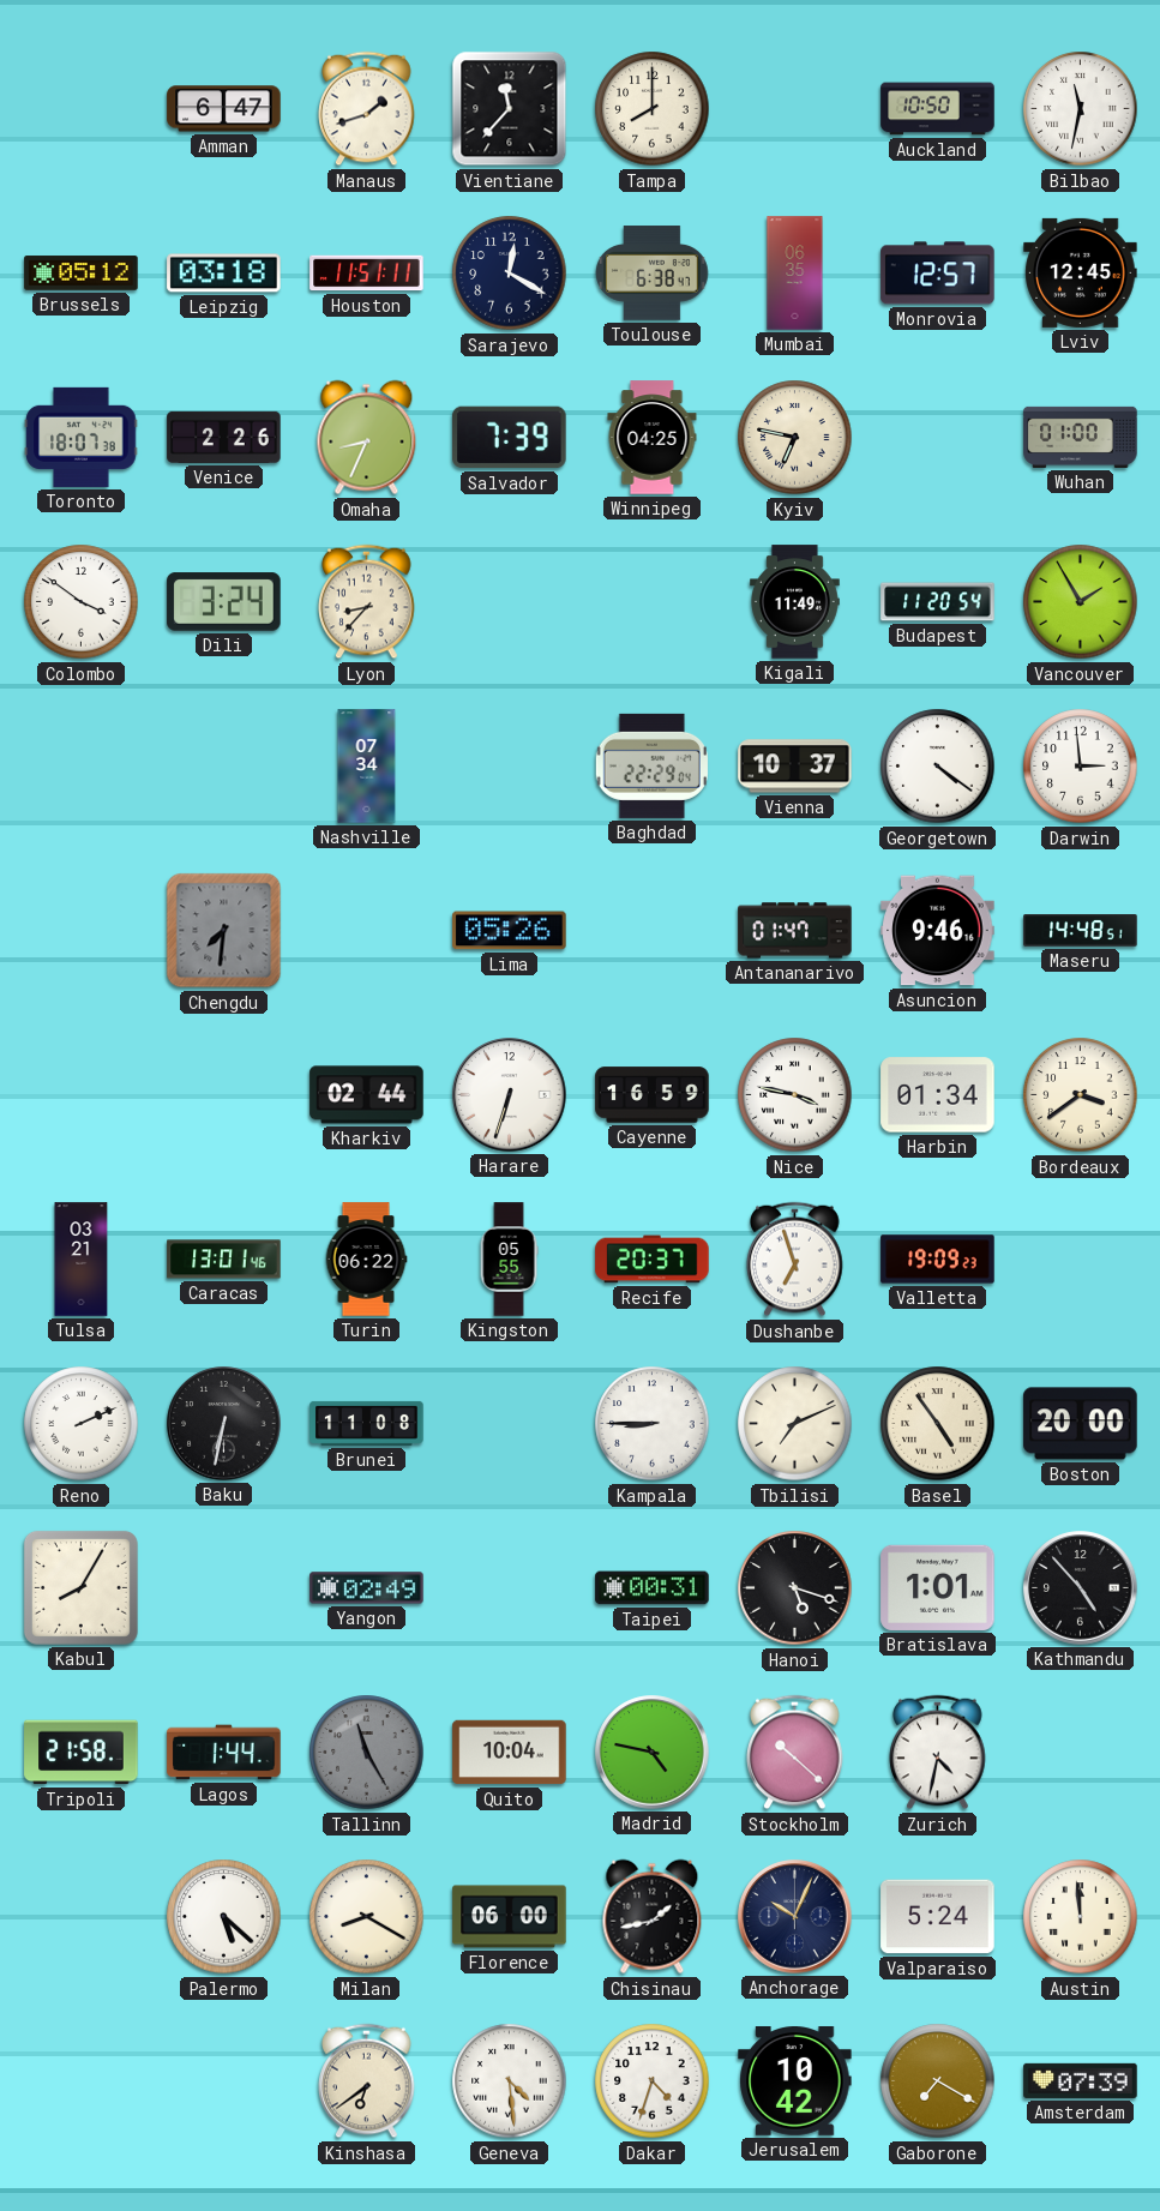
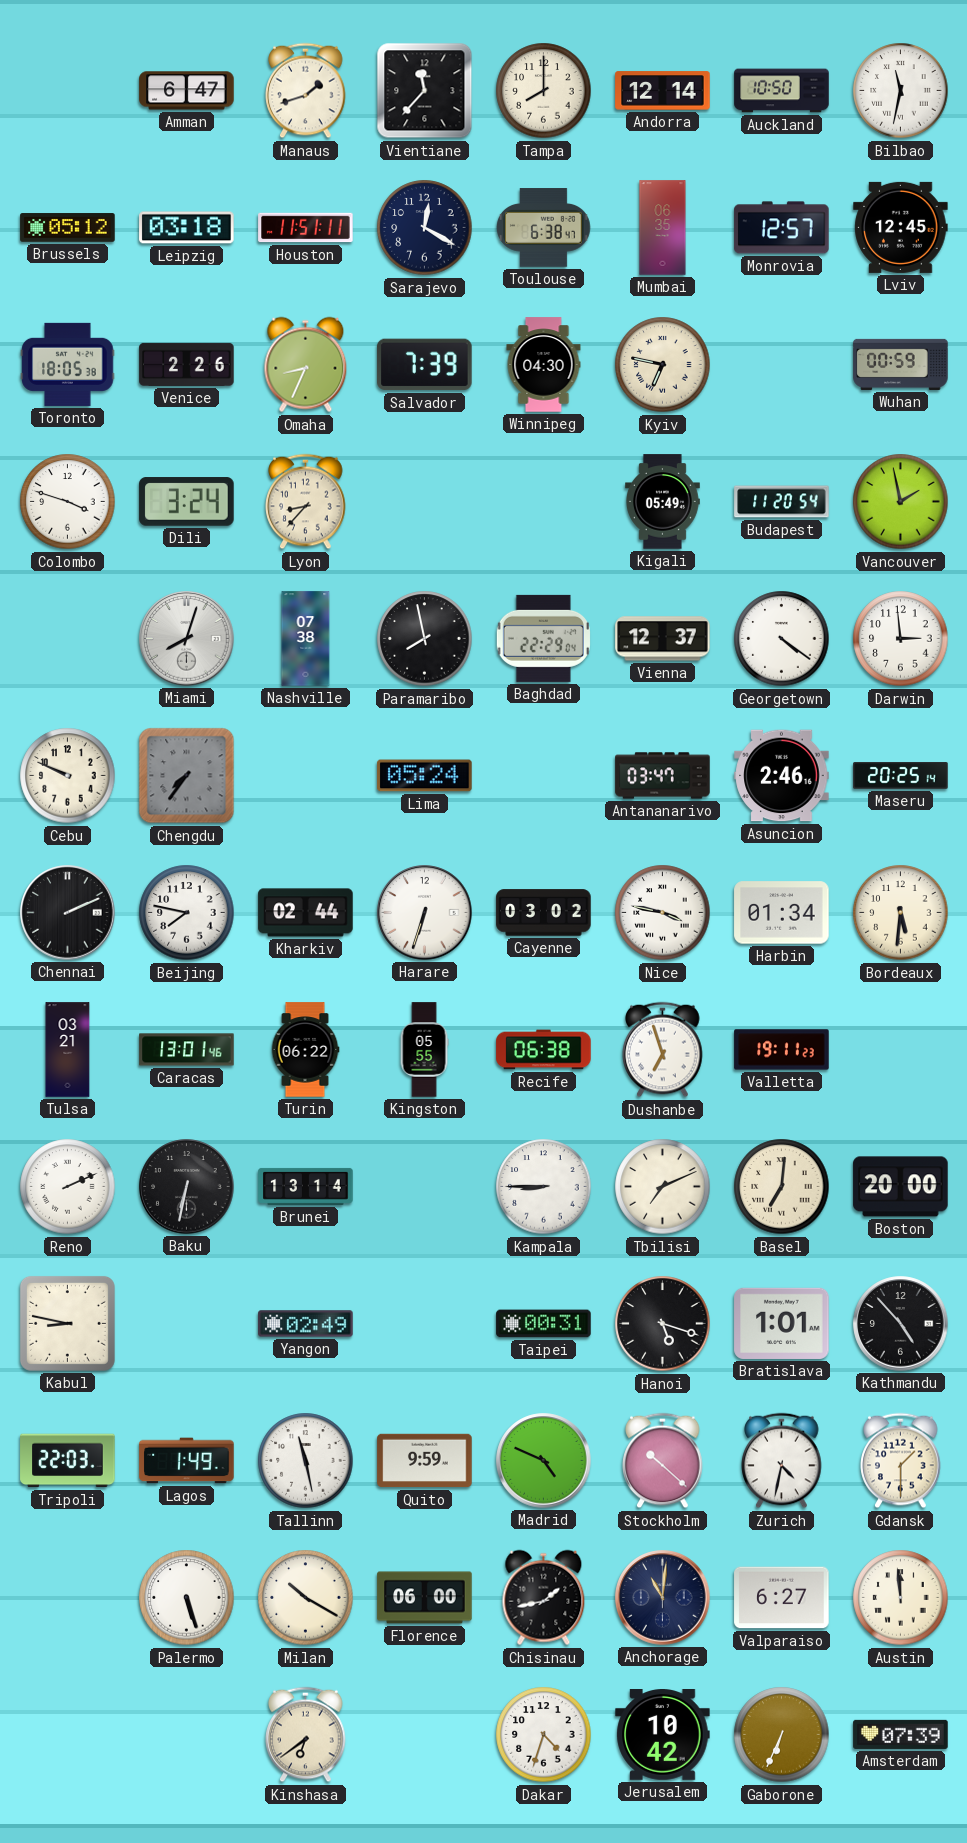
Andorra: none -> 12:14 (663, 91)
Toronto: 18:07 -> 18:05 (68, 364)
Winnipeg: 04:25 -> 04:30 (544, 365)
Wuhan: 01:00 -> 00:59 (901, 364)
Colombo: 3:51 -> 3:48 (68, 502)
Kigali: 11:49 -> 05:49 (663, 502)
Vancouver: 1:55 -> 1:58 (901, 502)
Miami: none -> 8:03 (187, 639)
Nashville: 07:34 -> 07:38 (306, 639)
Paramaribo: none -> 7:58 (425, 639)
Vienna: 10:37 -> 12:37 (663, 639)
Cebu: none -> 9:49 (68, 776)
Chengdu: 7:31 -> 7:36 (187, 776)
Lima: 05:26 -> 05:24 (425, 776)
Antananarivo: 01:47 -> 03:47 (663, 776)
Asuncion: 9:46 -> 2:46 (782, 776)
Maseru: 14:48 -> 20:25 (901, 776)
Chennai: none -> 2:11 (68, 913)
Beijing: none -> 7:47 (187, 913)
Cayenne: 16:59 -> 03:02 (544, 913)
Bordeaux: 3:39 -> 5:31 (901, 913)
Recife: 20:37 -> 06:38 (544, 1050)
Valletta: 19:09 -> 19:11 (782, 1050)
Brunei: 11:08 -> 13:14 (306, 1186)
Basel: 4:54 -> 7:01 (782, 1187)
Kabul: 8:05 -> 8:47 (67, 1323)
Tripoli: 21:58 -> 22:03 (68, 1461)
Lagos: 1:44 -> 1:49 (187, 1461)
Tallinn: 11:25 -> 11:28 (306, 1461)
Tallinn dial: grey -> white (306, 1461)
Quito: 10:04 -> 9:59 (425, 1461)
Madrid: 4:47 -> 4:49 (544, 1461)
Gdansk: none -> 1:30 (901, 1461)
Palermo: 5:22 -> 5:27 (187, 1598)
Milan: 8:20 -> 10:20 (306, 1598)
Anchorage: 10:04 -> 11:01 (663, 1598)
Valparaiso: 5:24 -> 6:27 (782, 1598)
Geneva: 4:29 -> none (510, 2081)
Gaborone: 7:20 -> 6:34 (782, 1735)
